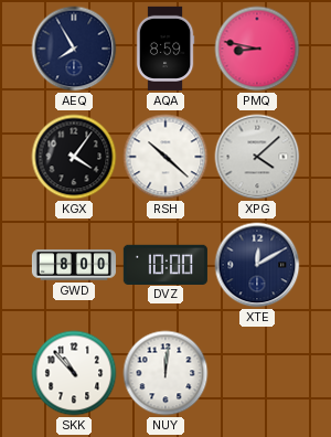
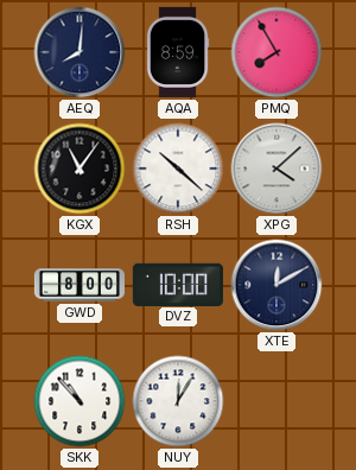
AEQ: 7:55 -> 8:01 (80, 52)
PMQ: 8:47 -> 7:55 (276, 52)
KGX: 4:06 -> 11:06 (80, 169)
NUY: 12:01 -> 12:05 (178, 401)
